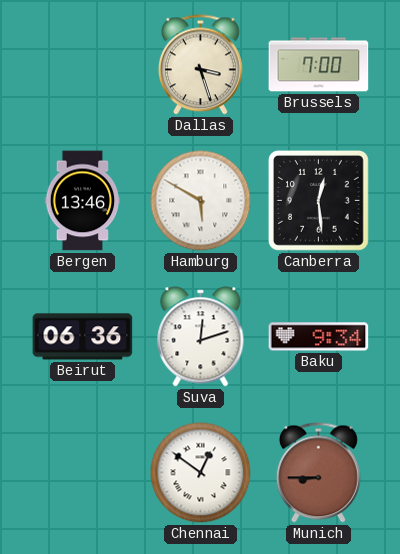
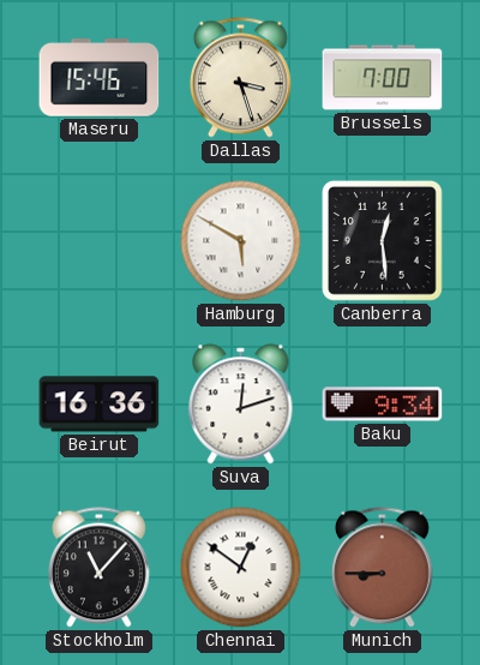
Maseru: none -> 15:46 (100, 78)
Bergen: 13:46 -> none (83, 201)
Beirut: 06:36 -> 16:36 (100, 405)
Stockholm: none -> 11:07 (98, 568)
